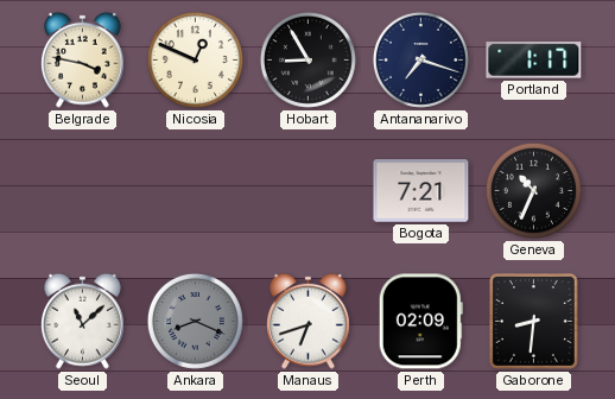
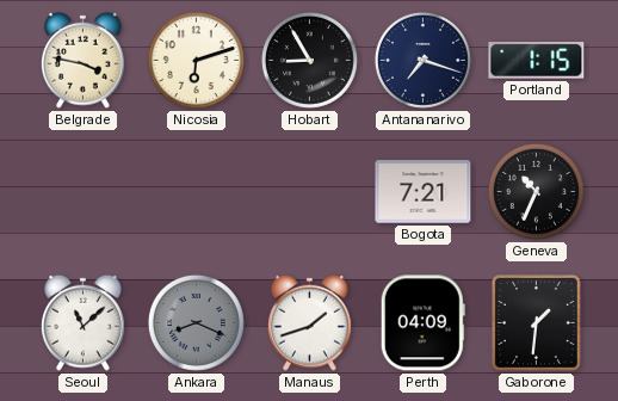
Nicosia: 12:49 -> 6:12 (196, 60)
Portland: 1:17 -> 1:15 (537, 61)
Manaus: 6:42 -> 1:42 (310, 322)
Perth: 02:09 -> 04:09 (422, 323)
Gaborone: 8:31 -> 1:31 (536, 322)
